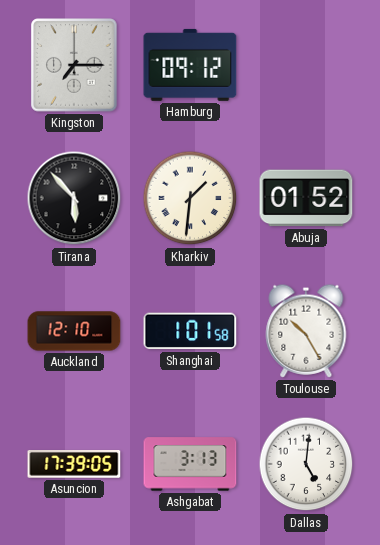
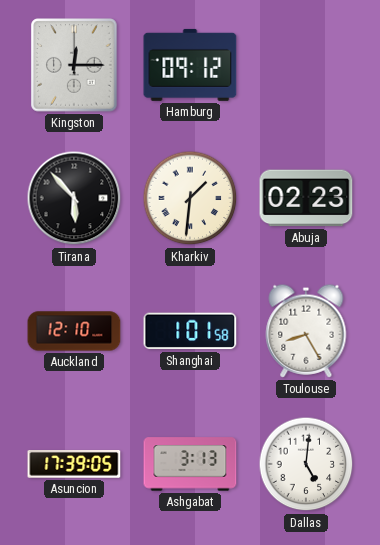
Kingston: 7:15 -> 12:15 (74, 65)
Abuja: 01:52 -> 02:23 (306, 198)
Toulouse: 10:25 -> 8:25 (306, 331)
